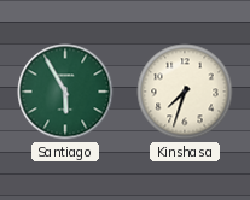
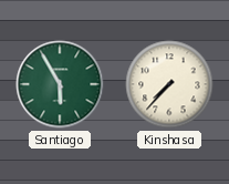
Kinshasa: 7:33 -> 7:37 (169, 84)
